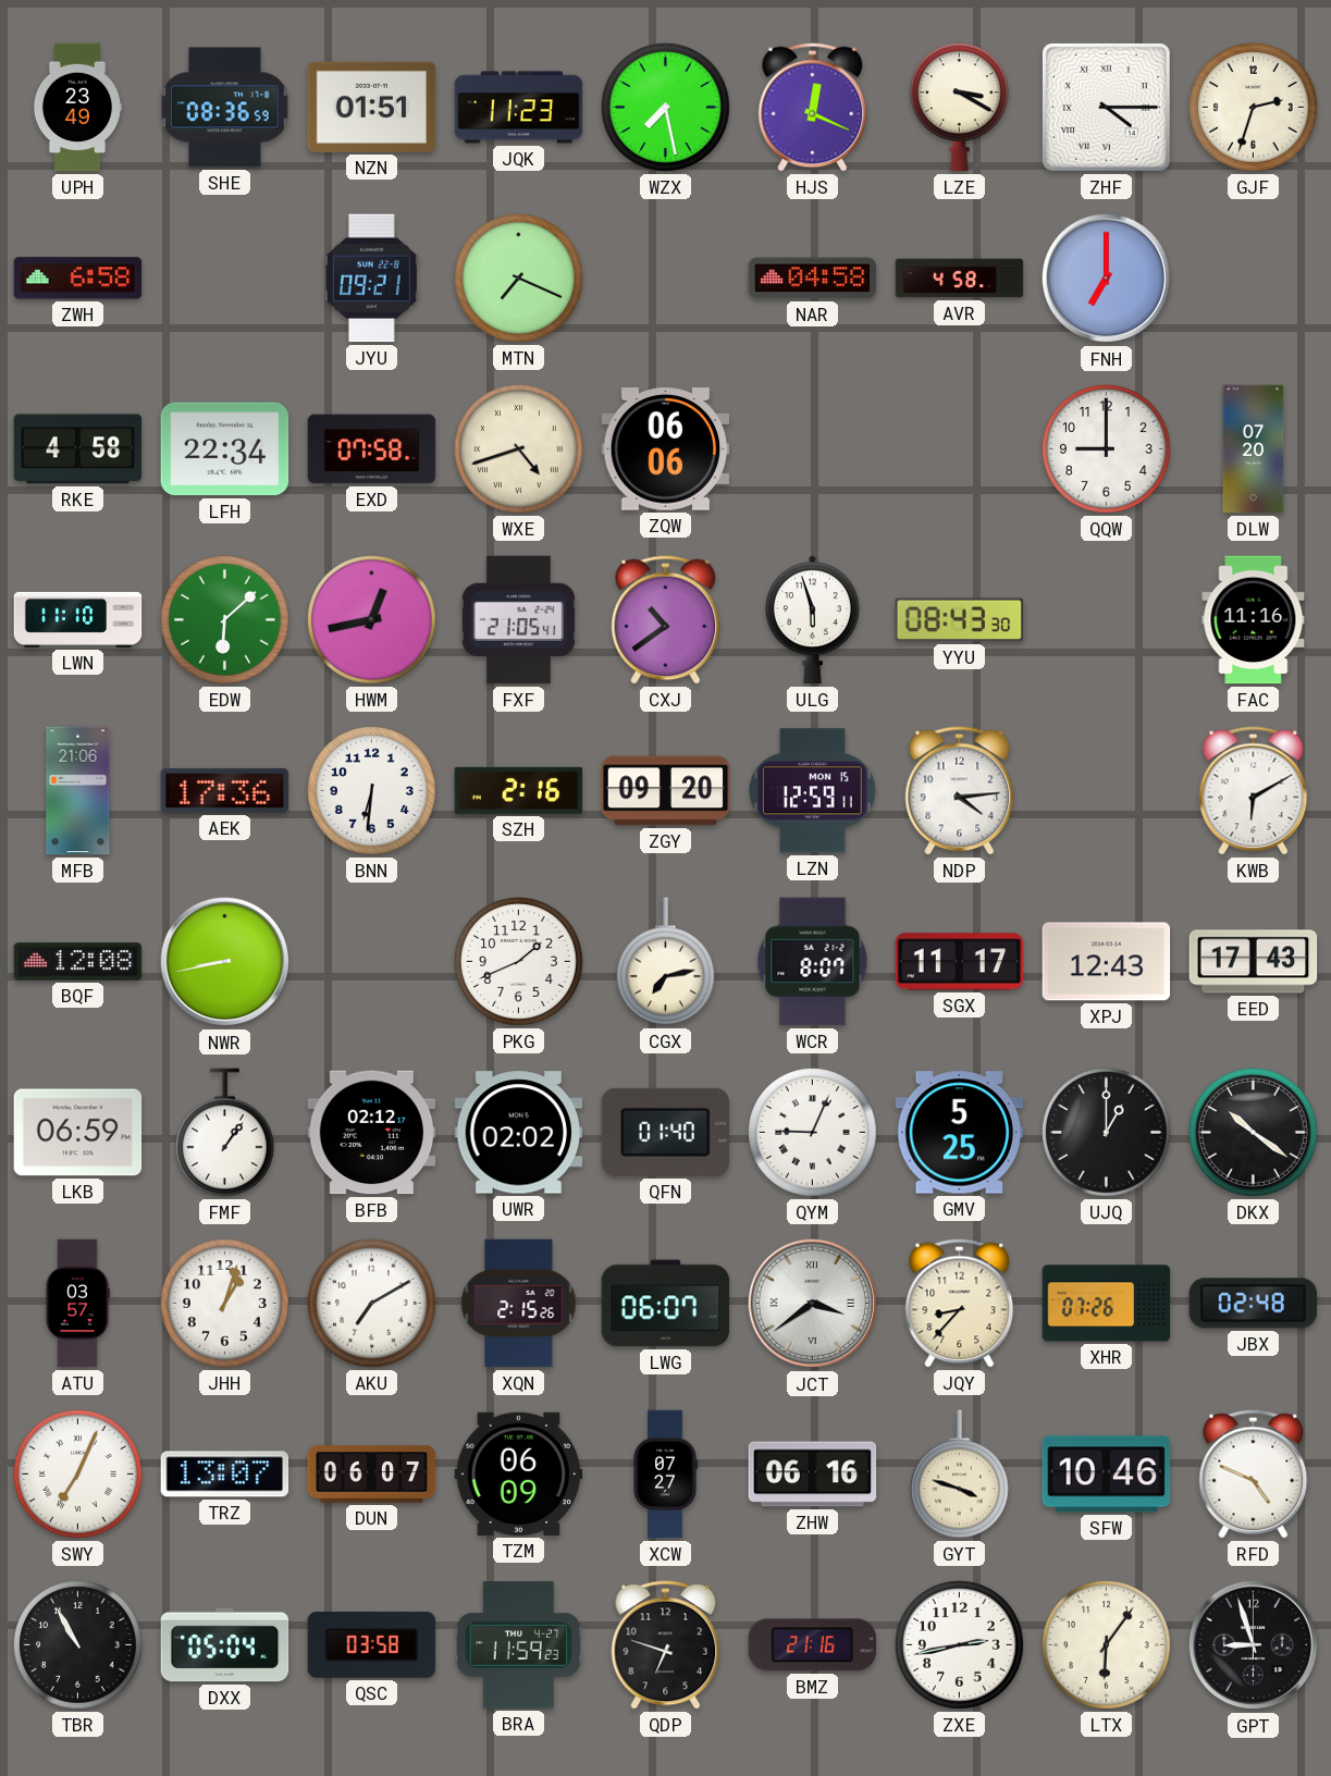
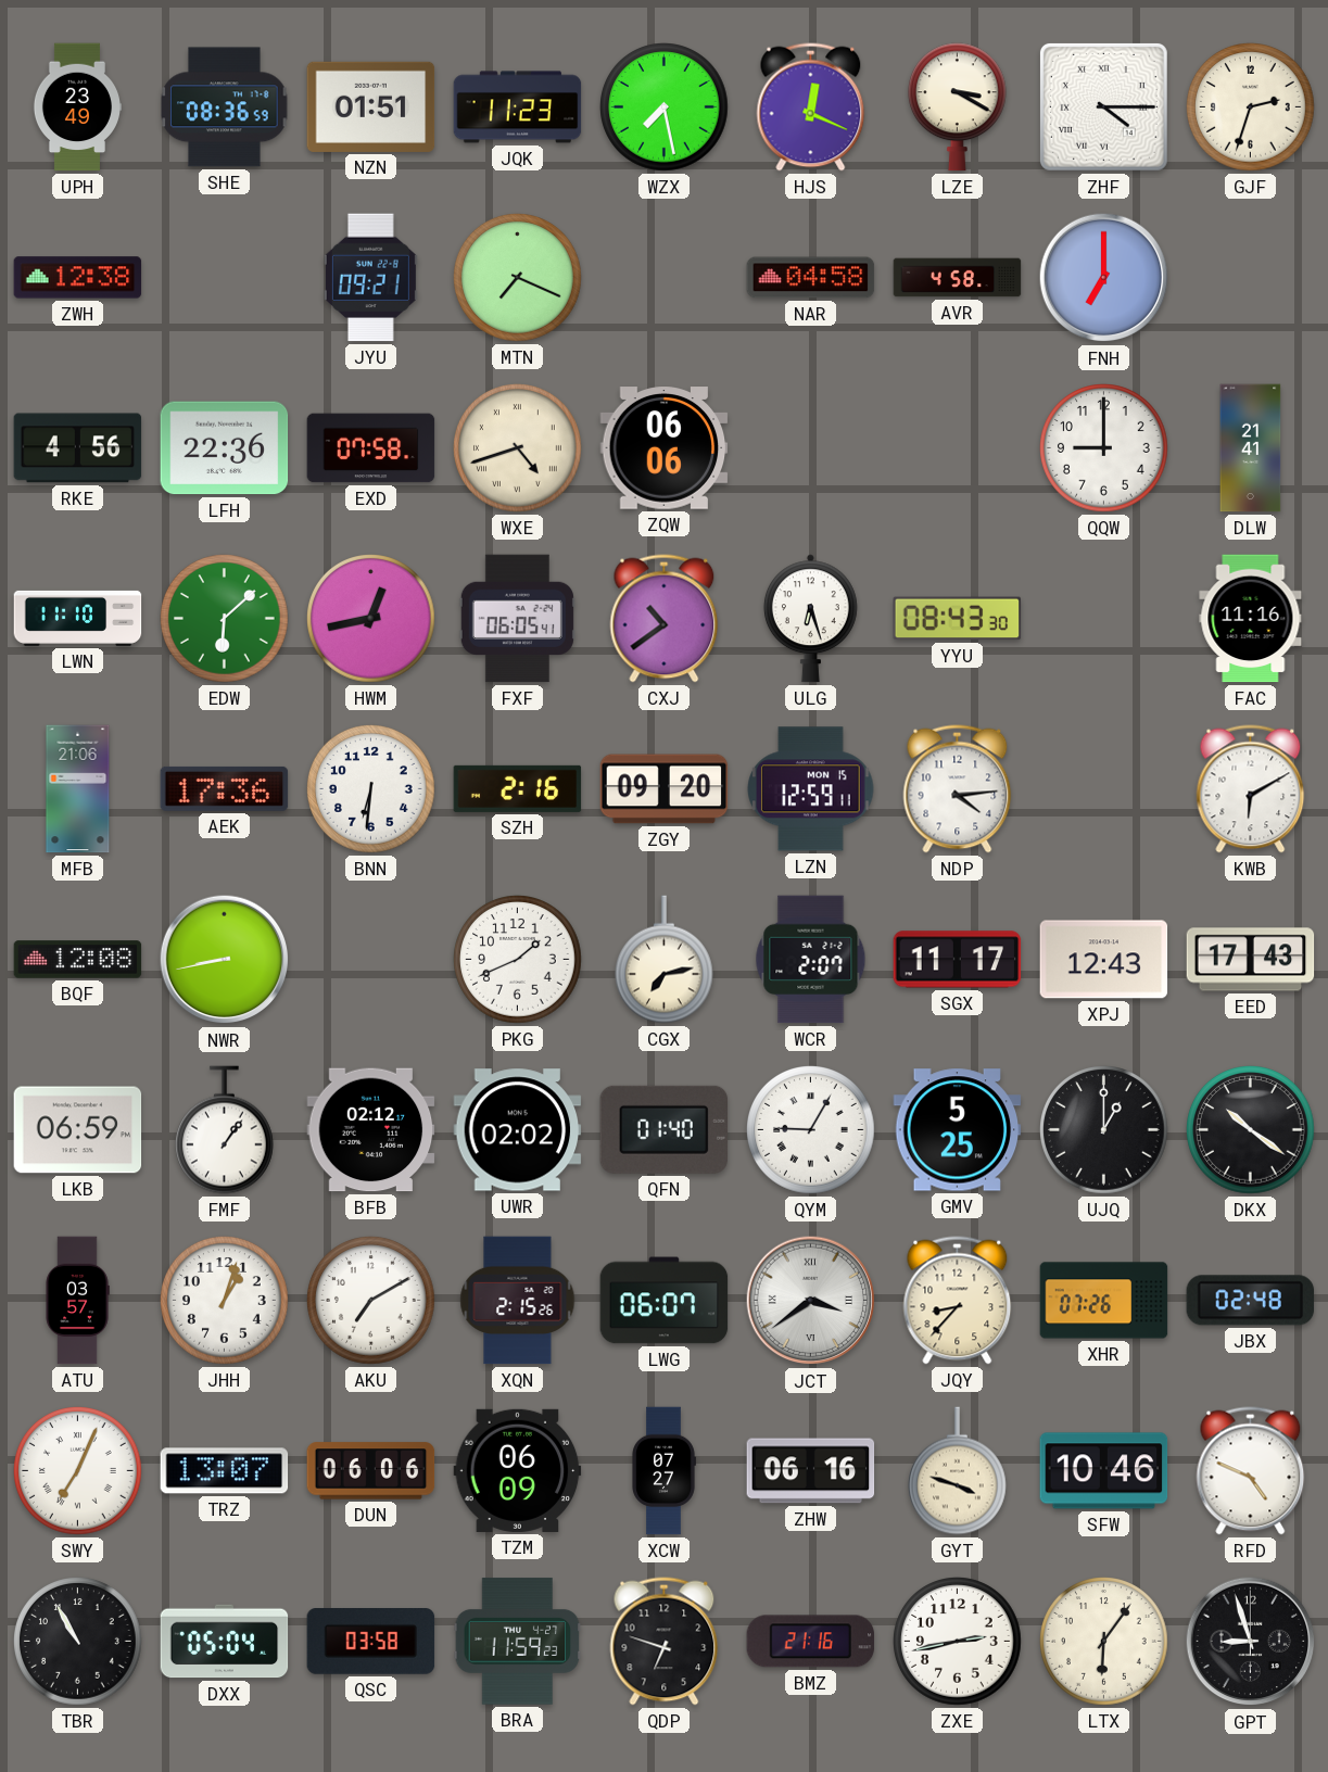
ZWH: 6:58 -> 12:38 (78, 278)
RKE: 4:58 -> 4:56 (78, 448)
LFH: 22:34 -> 22:36 (225, 448)
DLW: 07:20 -> 21:41 (1251, 448)
FXF: 21:05 -> 06:05 (517, 619)
ULG: 5:57 -> 6:27 (810, 619)
WCR: 8:07 -> 2:07 (811, 960)
QYM: 9:04 -> 9:05 (811, 1130)
DUN: 06:07 -> 06:06 (371, 1471)
